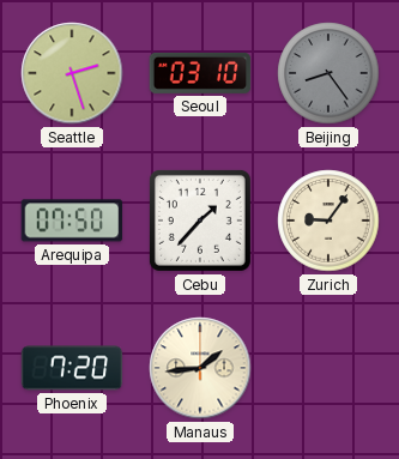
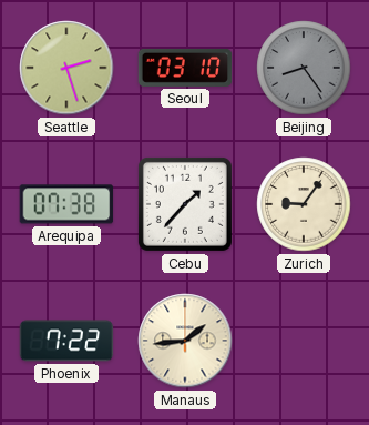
Arequipa: 07:50 -> 07:38 (66, 204)
Phoenix: 7:20 -> 7:22 (66, 341)
